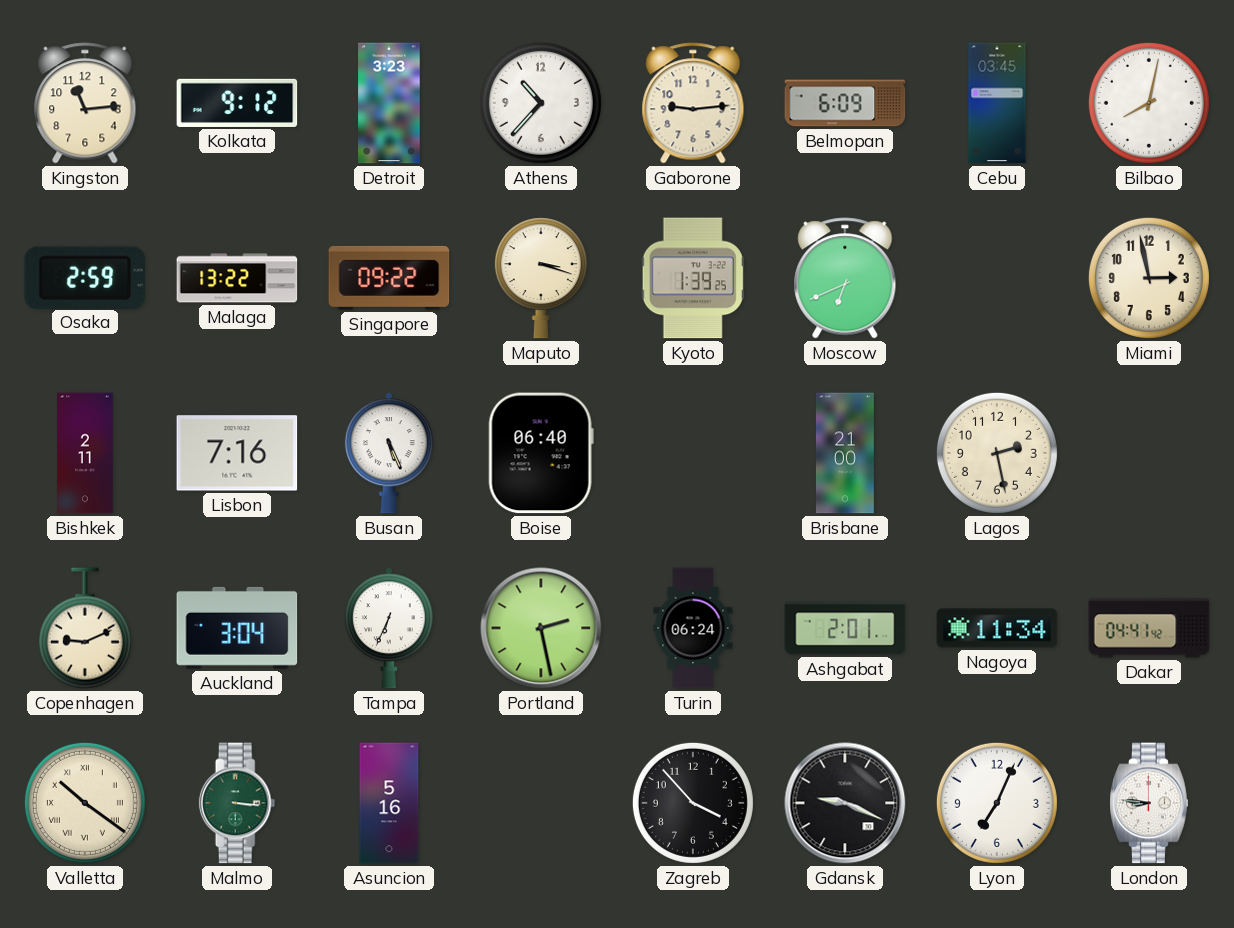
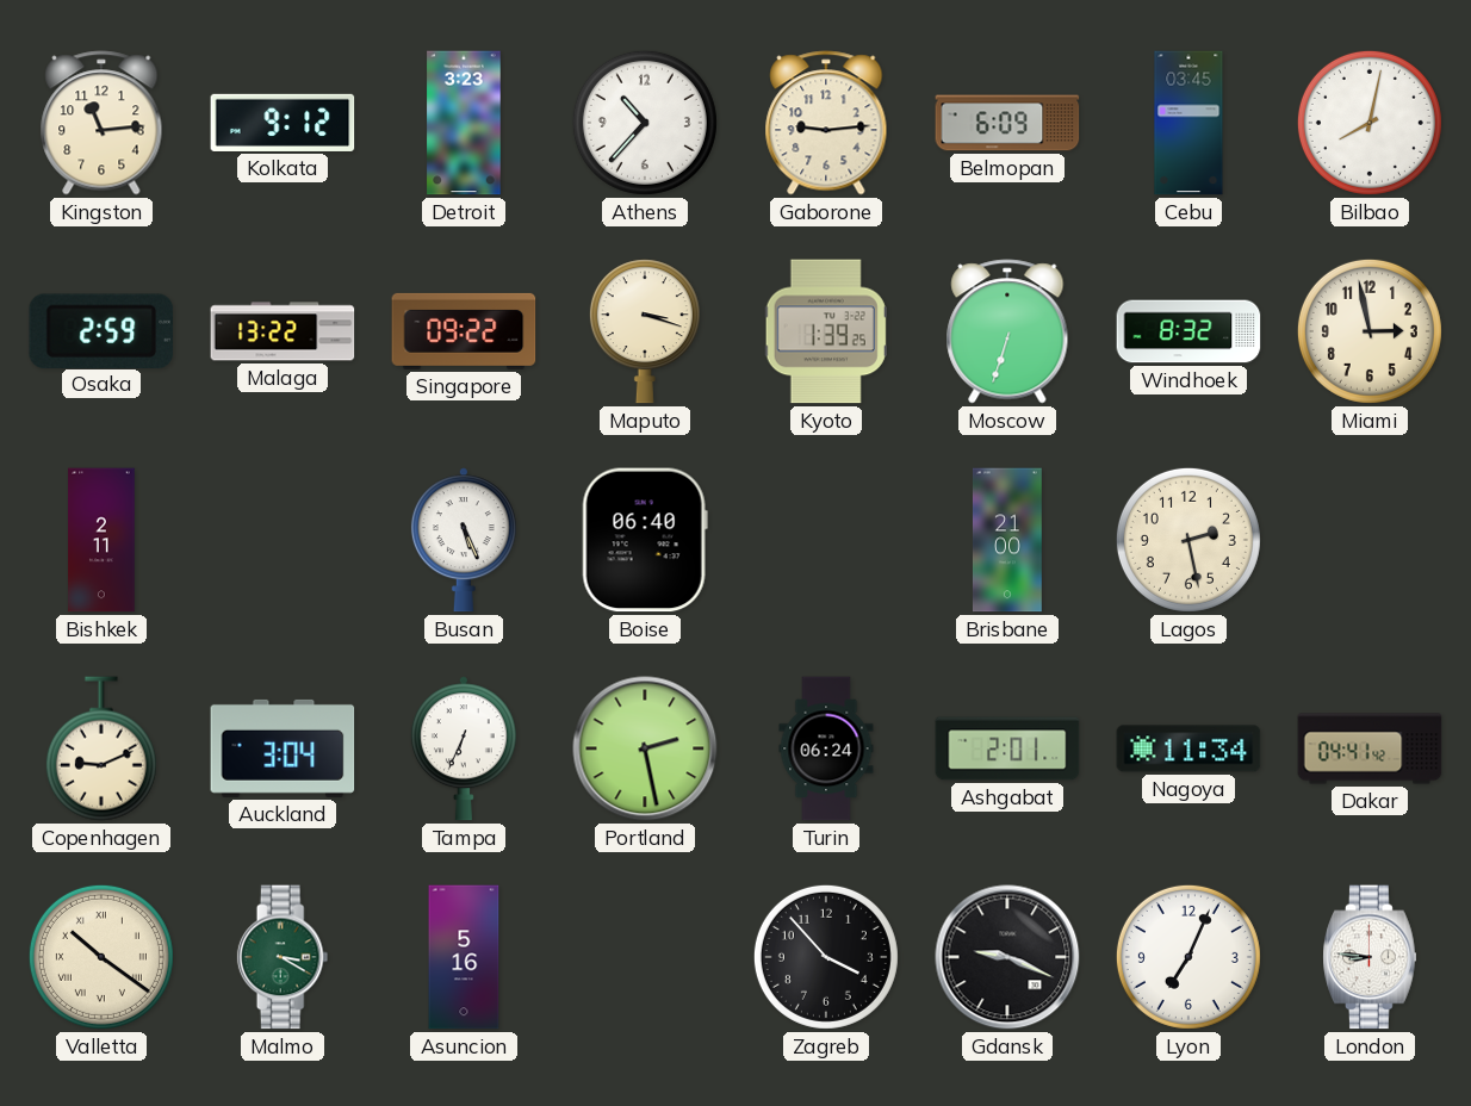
Moscow: 6:41 -> 6:33 (1007, 331)
Windhoek: none -> 8:32 (1188, 331)
Lisbon: 7:16 -> none (237, 453)
Malmo: 3:16 -> 3:20 (283, 957)
